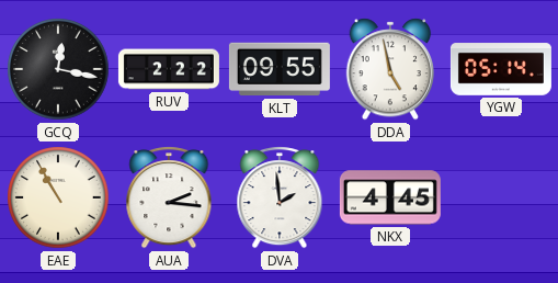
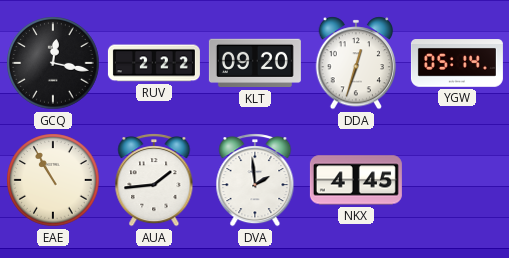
KLT: 09:55 -> 09:20 (255, 63)
DDA: 4:58 -> 12:33 (356, 63)
AUA: 2:16 -> 1:44 (154, 180)
